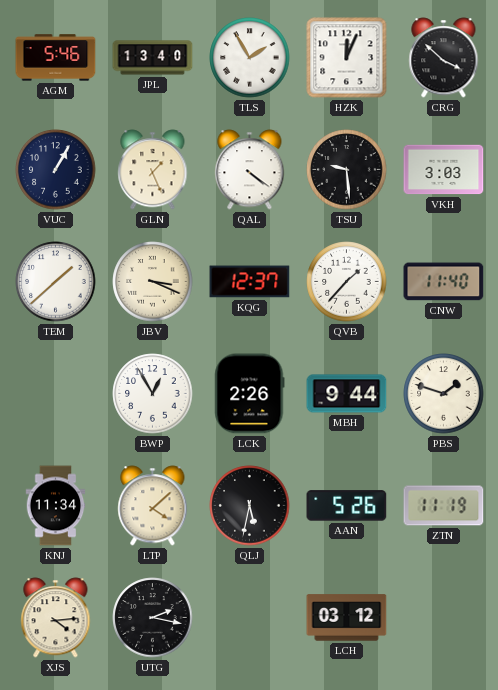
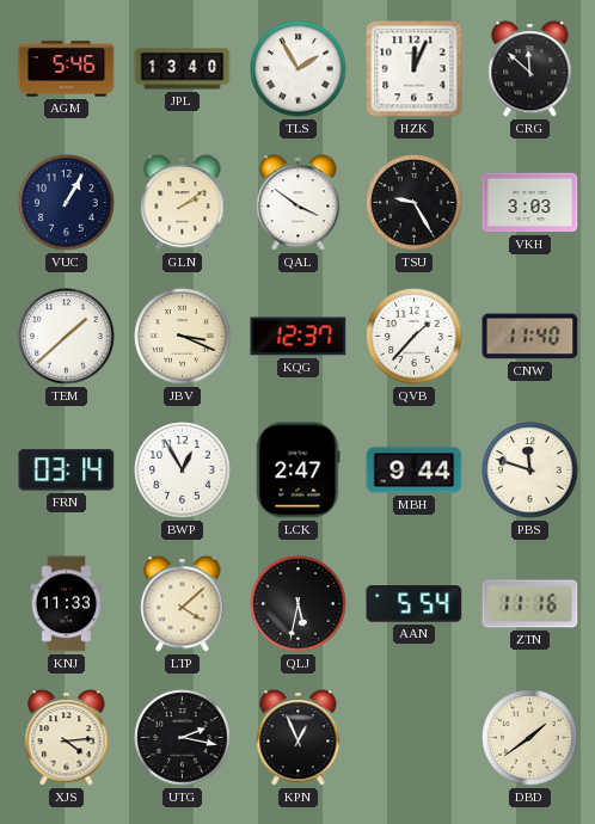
CRG: 3:52 -> 11:52 (530, 69)
GLN: 1:26 -> 2:09 (183, 203)
QAL: 4:21 -> 3:51 (299, 203)
TSU: 9:29 -> 9:25 (415, 203)
FRN: none -> 03:14 (67, 471)
LCK: 2:26 -> 2:47 (299, 471)
PBS: 1:48 -> 11:48 (530, 471)
KNJ: 11:34 -> 11:33 (67, 604)
AAN: 5:26 -> 5:54 (415, 604)
ZTN: 11:19 -> 11:16 (530, 604)
KPN: none -> 12:56 (299, 738)
LCH: 03:12 -> none (347, 618)
DBD: none -> 1:39 (530, 738)
